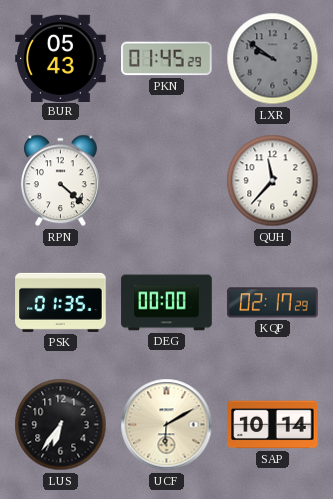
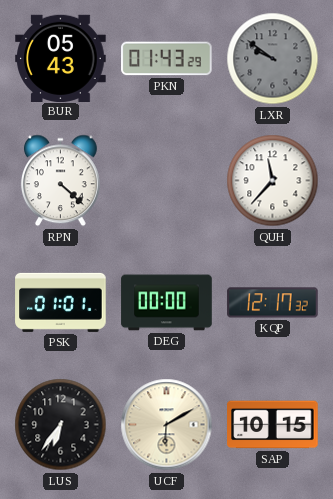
PKN: 01:45 -> 01:43 (167, 59)
PSK: 01:35 -> 01:01 (61, 302)
KQP: 02:17 -> 12:17 (273, 303)
SAP: 10:14 -> 10:15 (273, 425)
